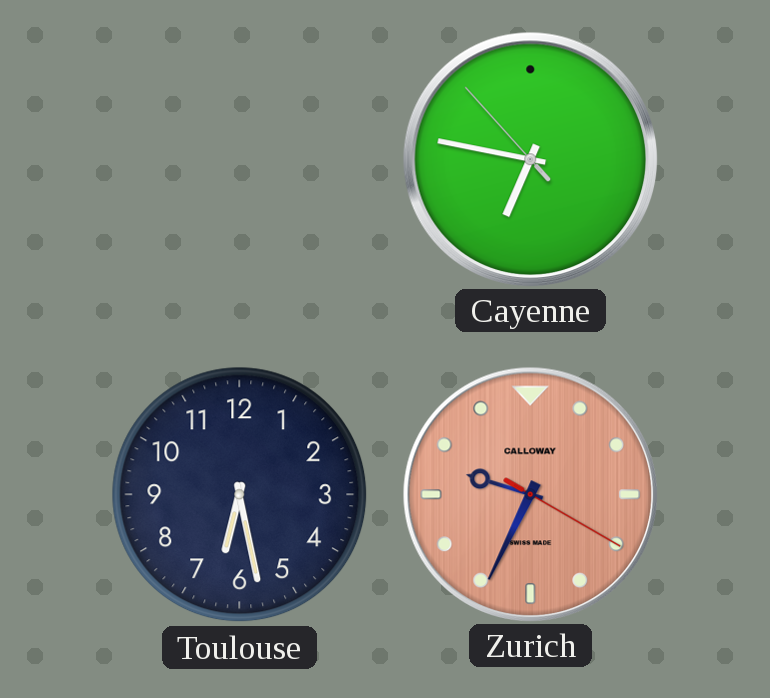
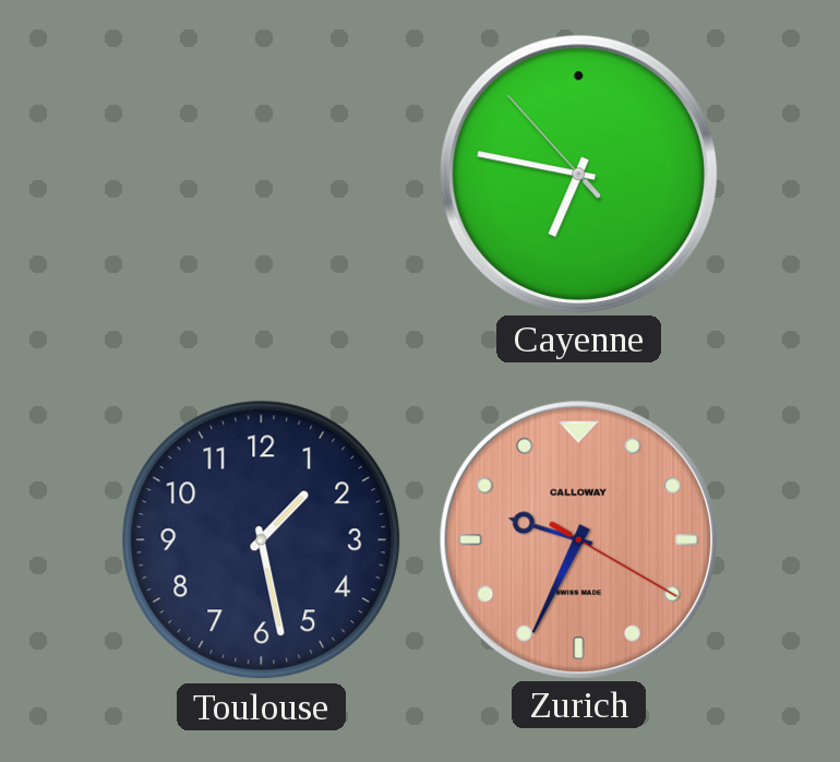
Toulouse: 6:28 -> 1:28 (262, 540)
